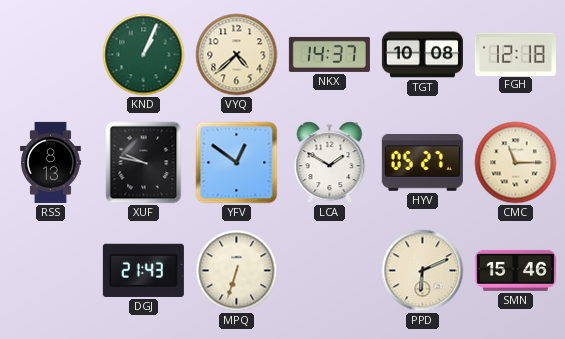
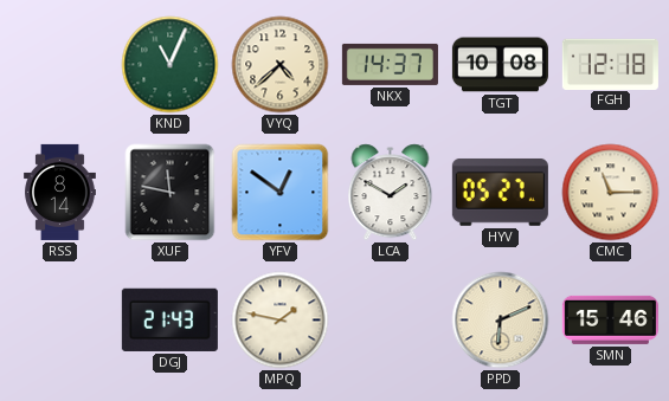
KND: 1:04 -> 11:04 (171, 65)
RSS: 8:13 -> 8:14 (60, 192)
XUF: 9:47 -> 11:47 (171, 193)
MPQ: 6:33 -> 1:47 (281, 321)
